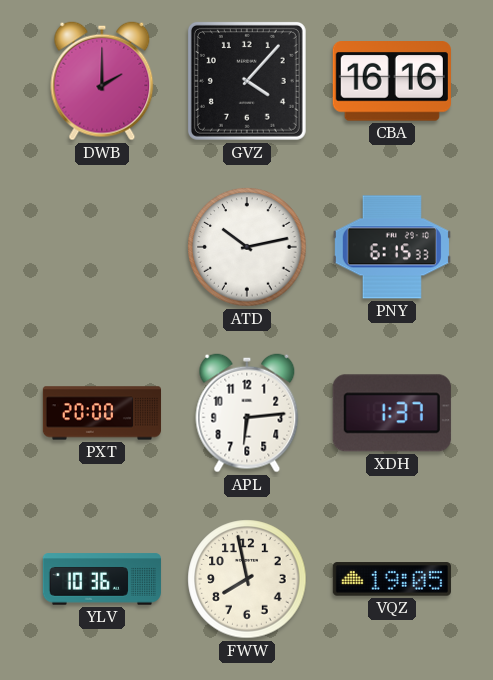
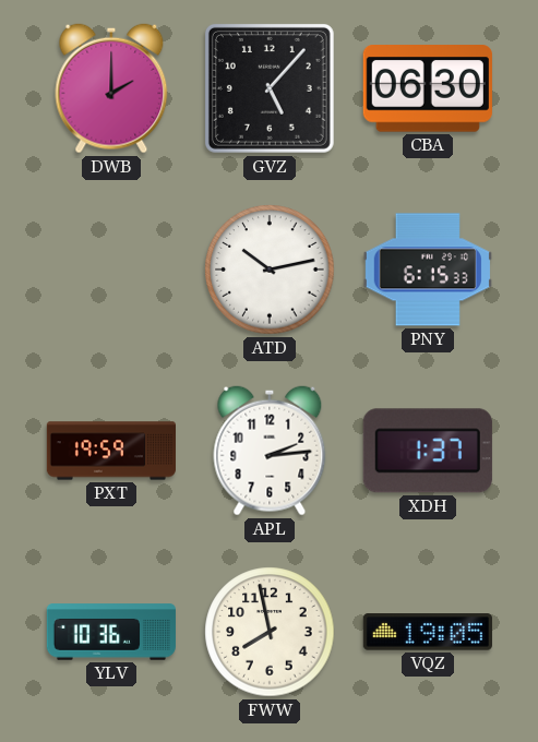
GVZ: 4:07 -> 5:07 (270, 88)
CBA: 16:16 -> 06:30 (428, 88)
PXT: 20:00 -> 19:59 (110, 451)
APL: 6:14 -> 2:14 (270, 451)
